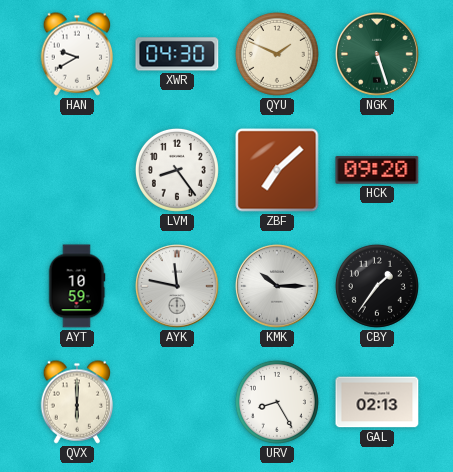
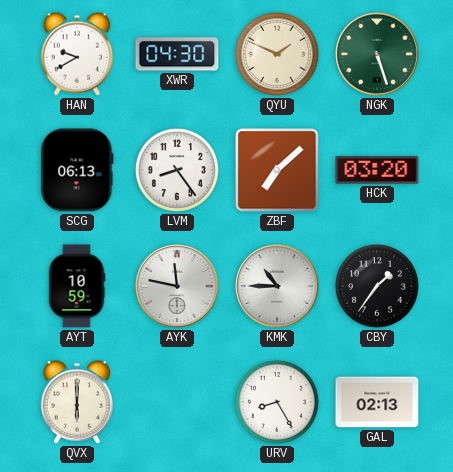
SCG: none -> 06:13 (77, 170)
HCK: 09:20 -> 03:20 (377, 170)
KMK: 10:15 -> 10:45 (278, 287)
